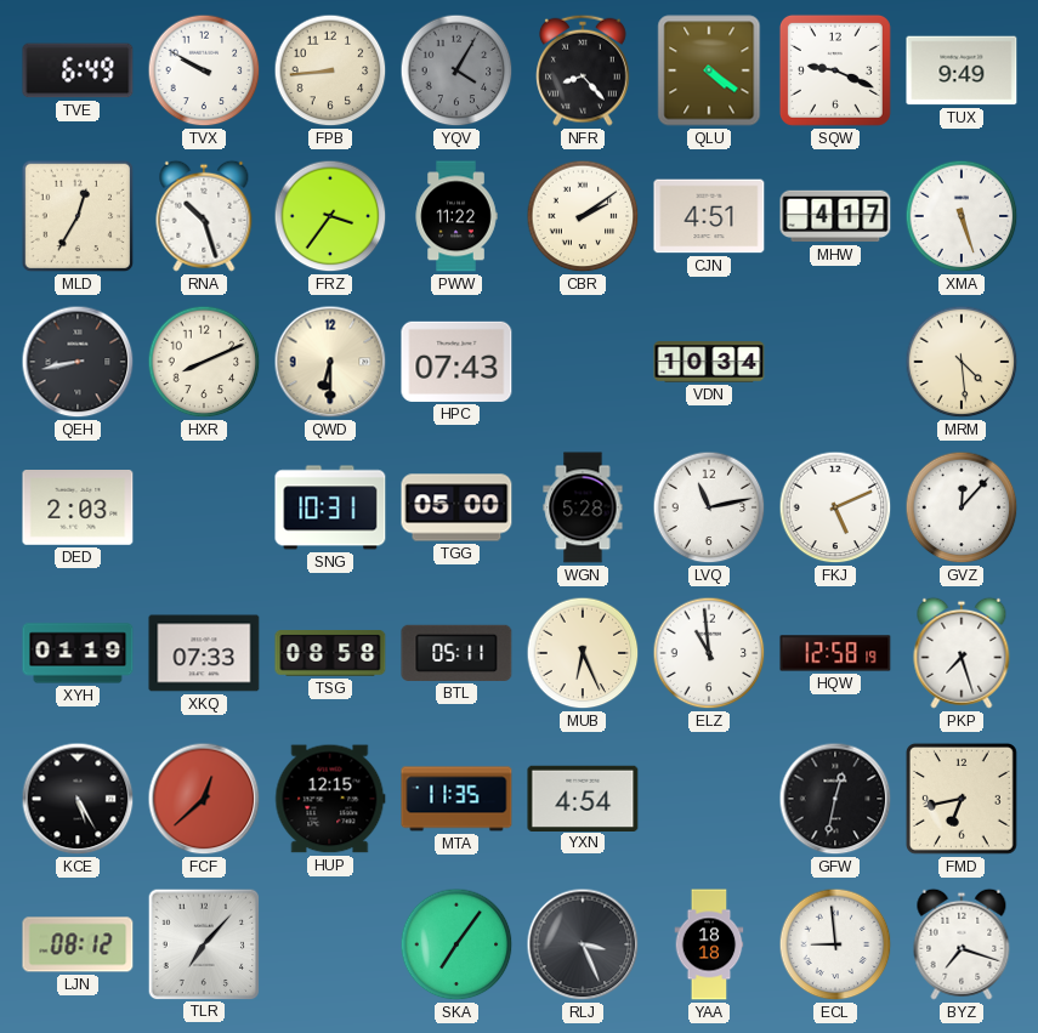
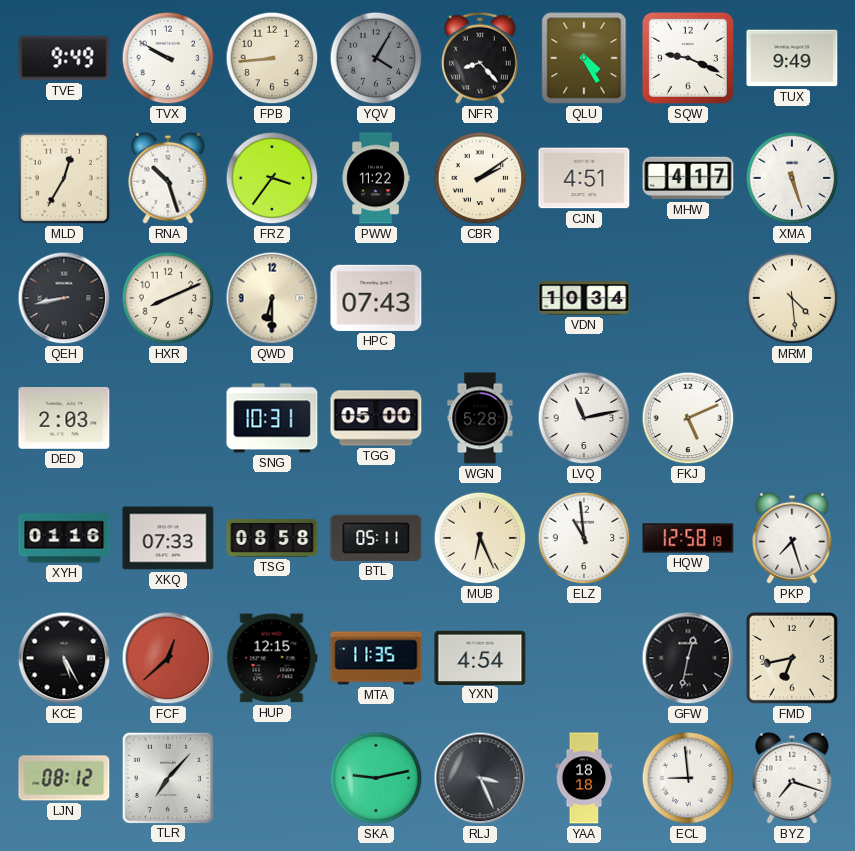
TVE: 6:49 -> 9:49 (64, 58)
QLU: 4:21 -> 4:25 (584, 58)
GVZ: 12:07 -> none (962, 507)
XYH: 01:19 -> 01:16 (64, 538)
SKA: 7:06 -> 9:13 (376, 778)
